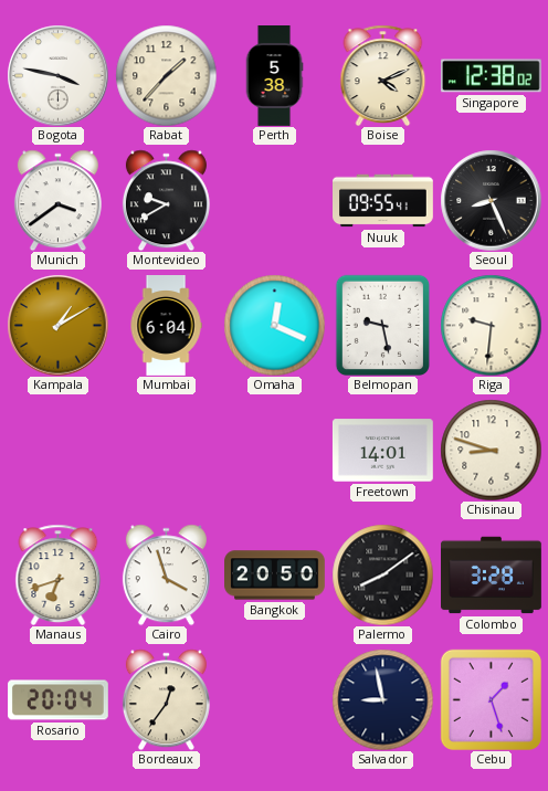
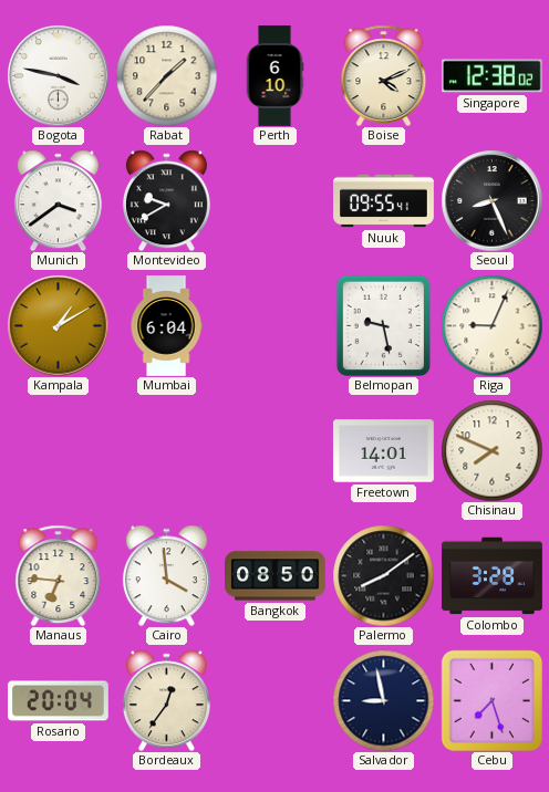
Perth: 5:38 -> 6:10 (274, 76)
Omaha: 12:19 -> none (274, 325)
Riga: 9:31 -> 9:04 (491, 325)
Chisinau: 8:48 -> 7:49 (491, 450)
Manaus: 6:42 -> 6:46 (59, 575)
Cairo: 3:57 -> 3:59 (166, 575)
Bangkok: 20:50 -> 08:50 (276, 576)
Cebu: 1:27 -> 7:27 (491, 700)
